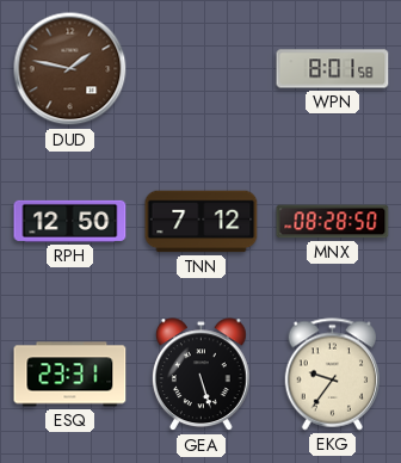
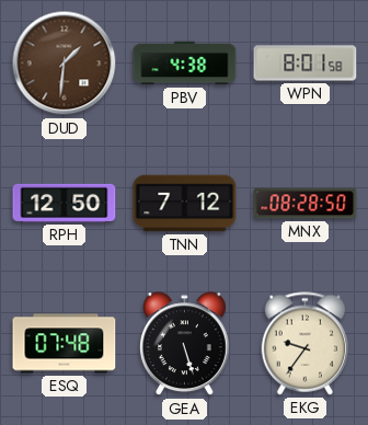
DUD: 1:47 -> 1:31 (65, 64)
PBV: none -> 4:38 (185, 64)
ESQ: 23:31 -> 07:48 (65, 344)
